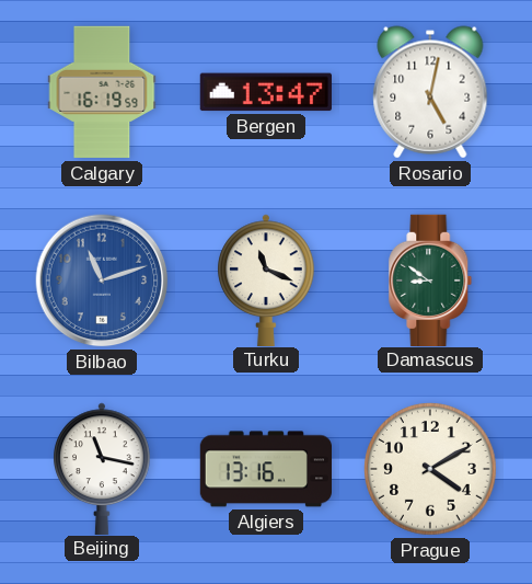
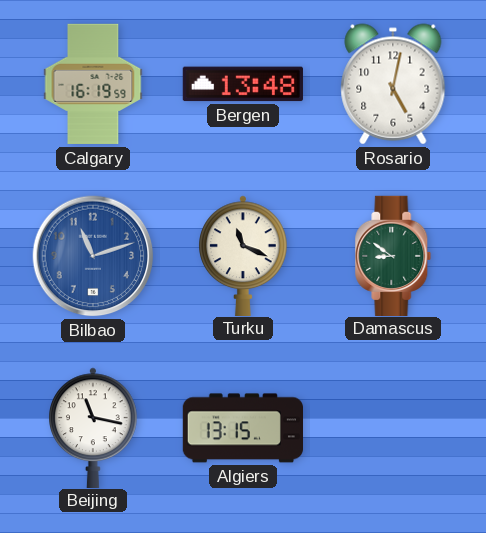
Bergen: 13:47 -> 13:48 (243, 84)
Algiers: 13:16 -> 13:15 (242, 428)
Prague: 4:10 -> none (430, 469)
